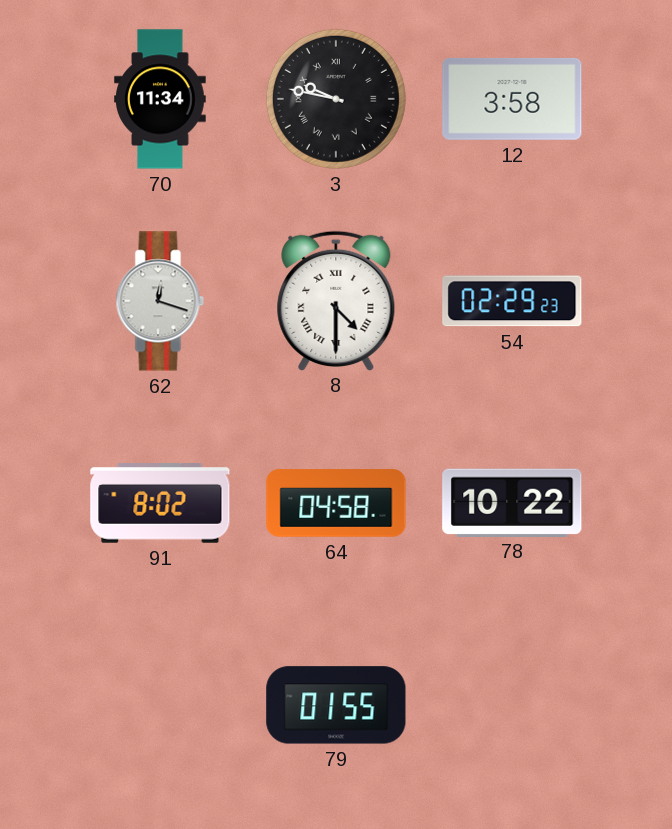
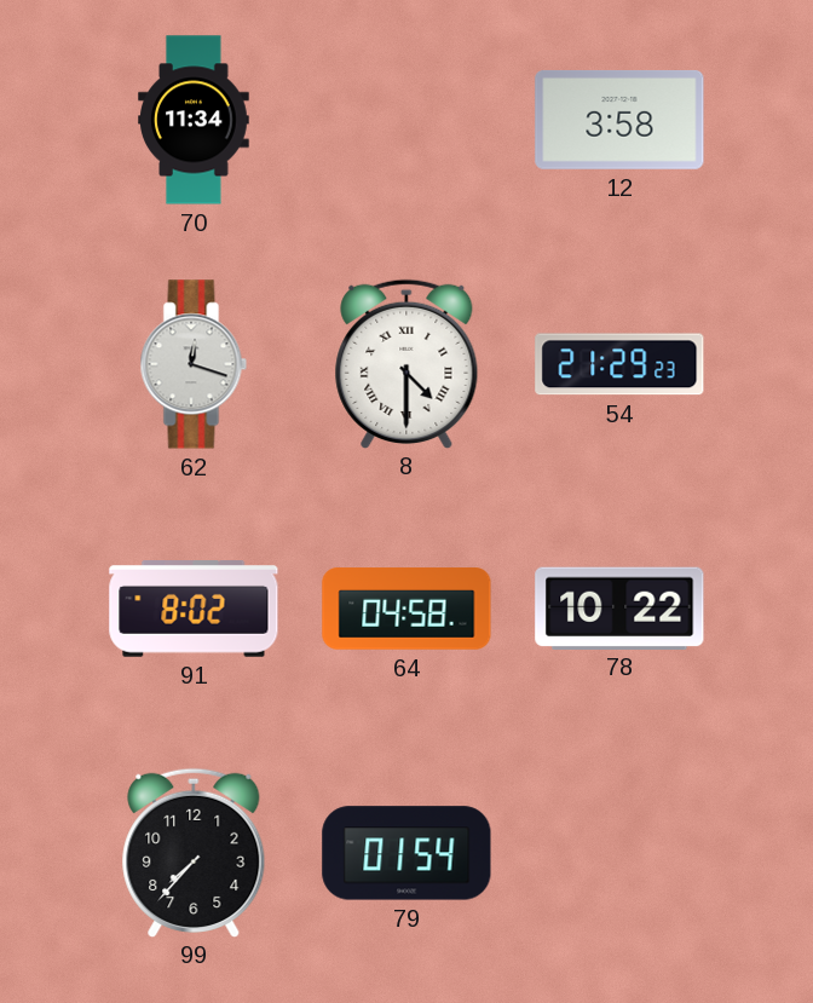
3: 9:47 -> none (336, 99)
54: 02:29 -> 21:29 (619, 364)
99: none -> 7:37 (194, 852)
79: 01:55 -> 01:54 (406, 853)
